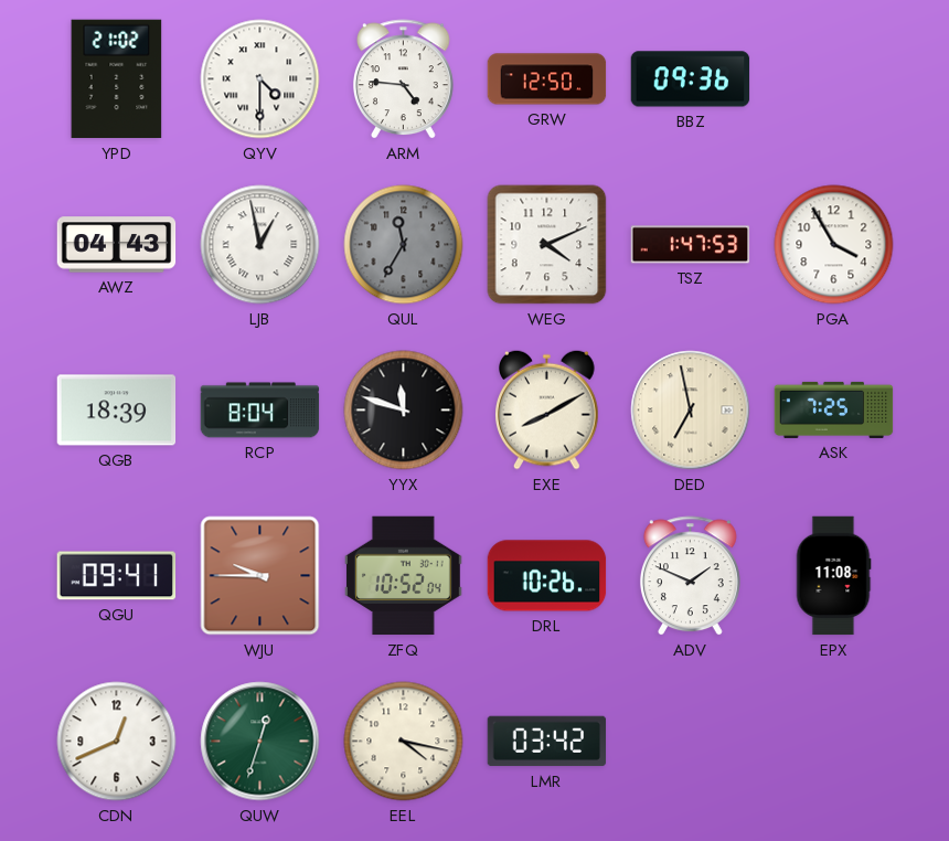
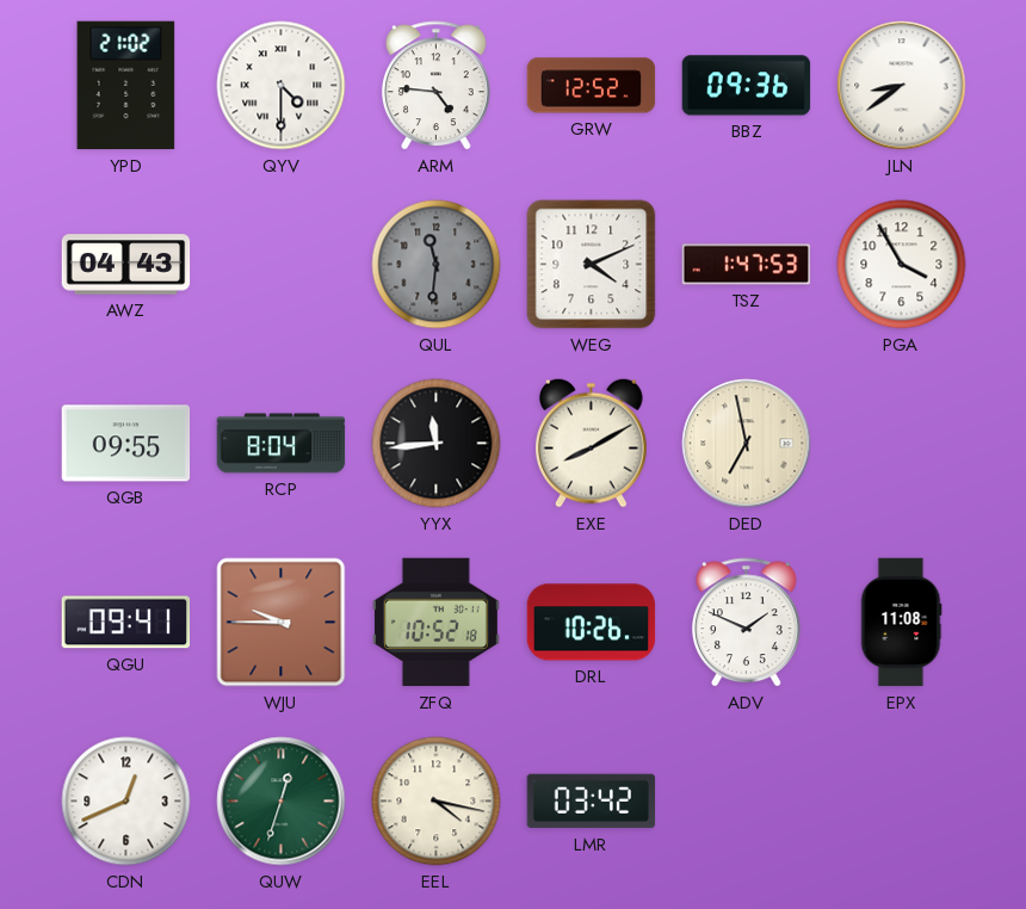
GRW: 12:50 -> 12:52 (592, 86)
JLN: none -> 8:39 (902, 86)
LJB: 12:58 -> none (260, 245)
QUL: 11:35 -> 11:31 (437, 265)
QGB: 18:39 -> 09:55 (126, 444)
YYX: 11:48 -> 11:44 (437, 444)
ASK: 7:25 -> none (834, 409)
ZFQ: 10:52:04 -> 10:52:18 (435, 623)
